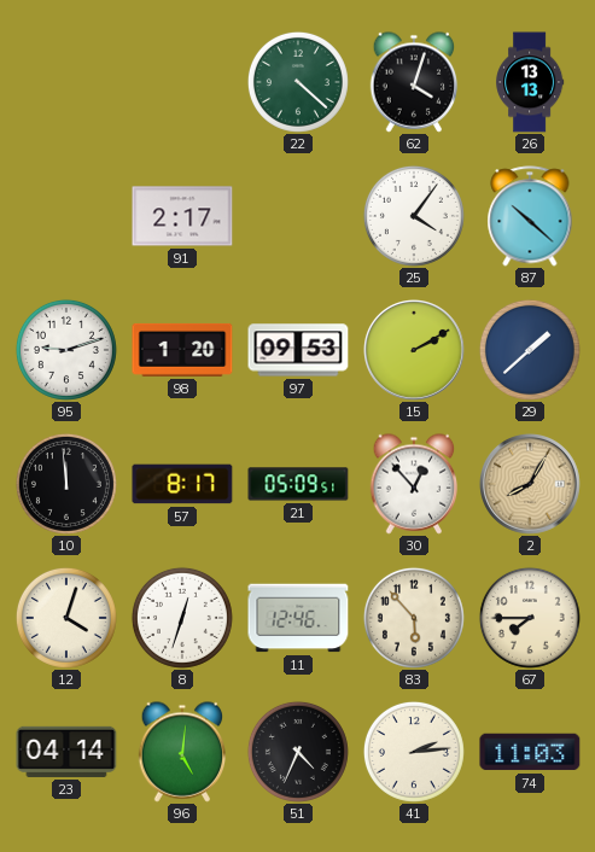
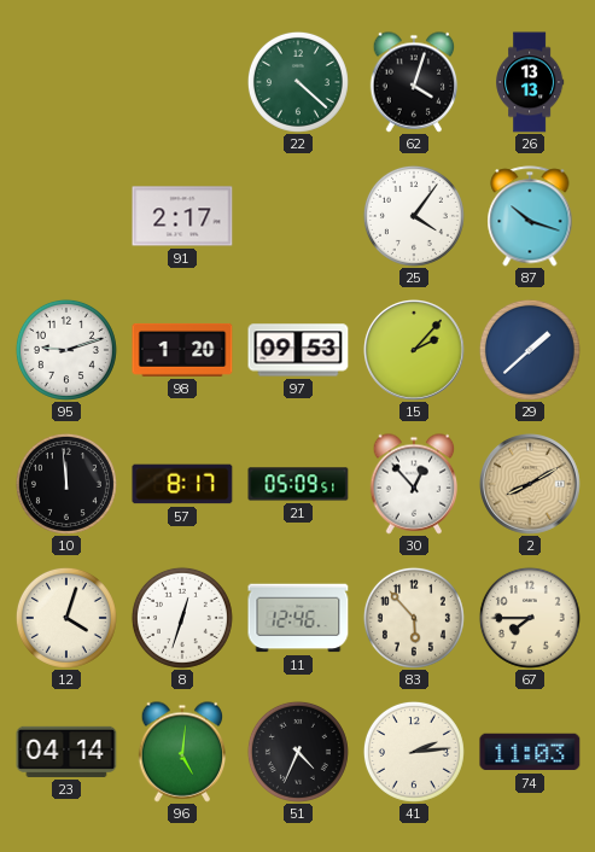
87: 10:22 -> 10:18 (530, 216)
15: 2:10 -> 2:07 (415, 351)
2: 8:05 -> 8:10 (531, 485)
